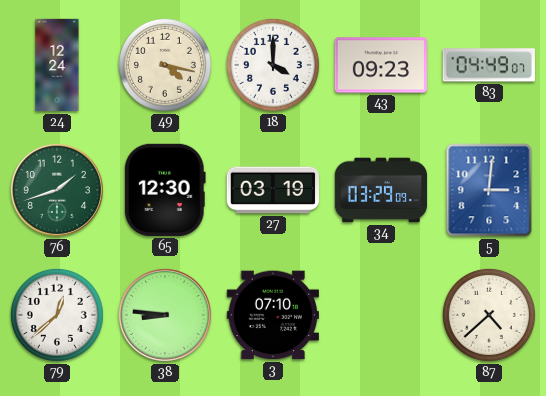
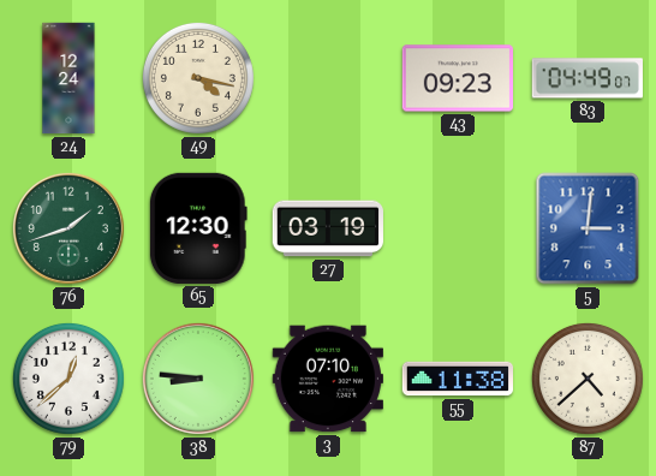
18: 4:00 -> none (273, 65)
34: 03:29 -> none (381, 190)
55: none -> 11:38 (457, 379)
